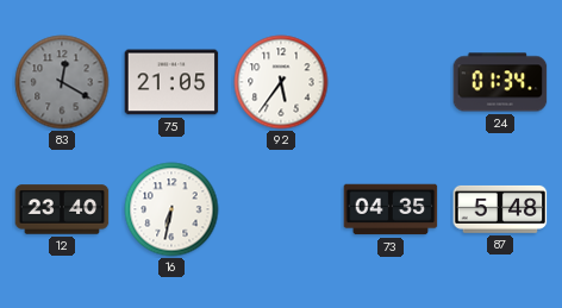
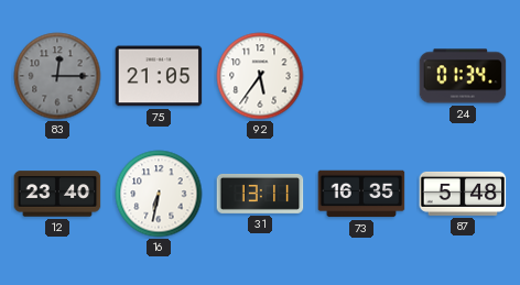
83: 12:20 -> 12:15 (57, 76)
31: none -> 13:11 (260, 194)
73: 04:35 -> 16:35 (361, 194)
